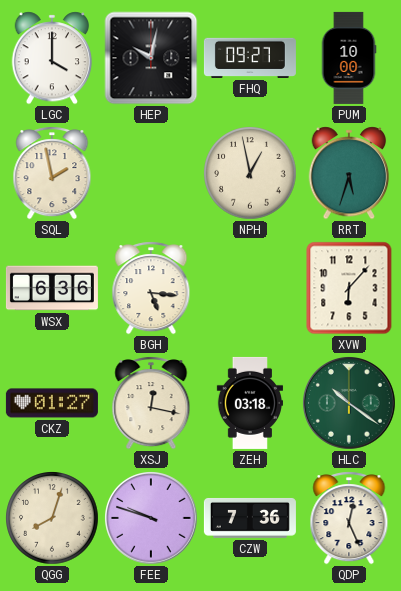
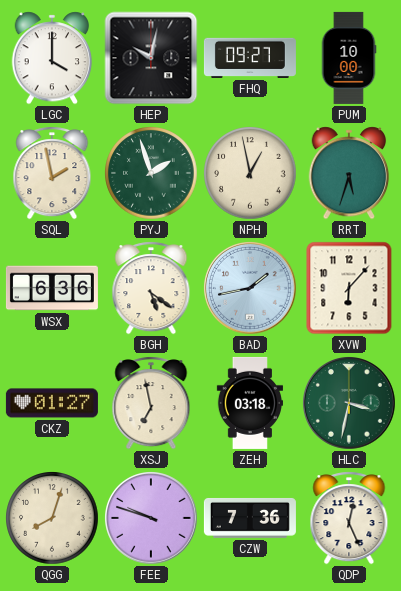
PYJ: none -> 1:57 (151, 173)
BGH: 5:16 -> 5:21 (151, 288)
BAD: none -> 1:43 (251, 289)
XSJ: 12:17 -> 6:58 (151, 403)
HLC: 10:21 -> 3:32 (350, 404)
